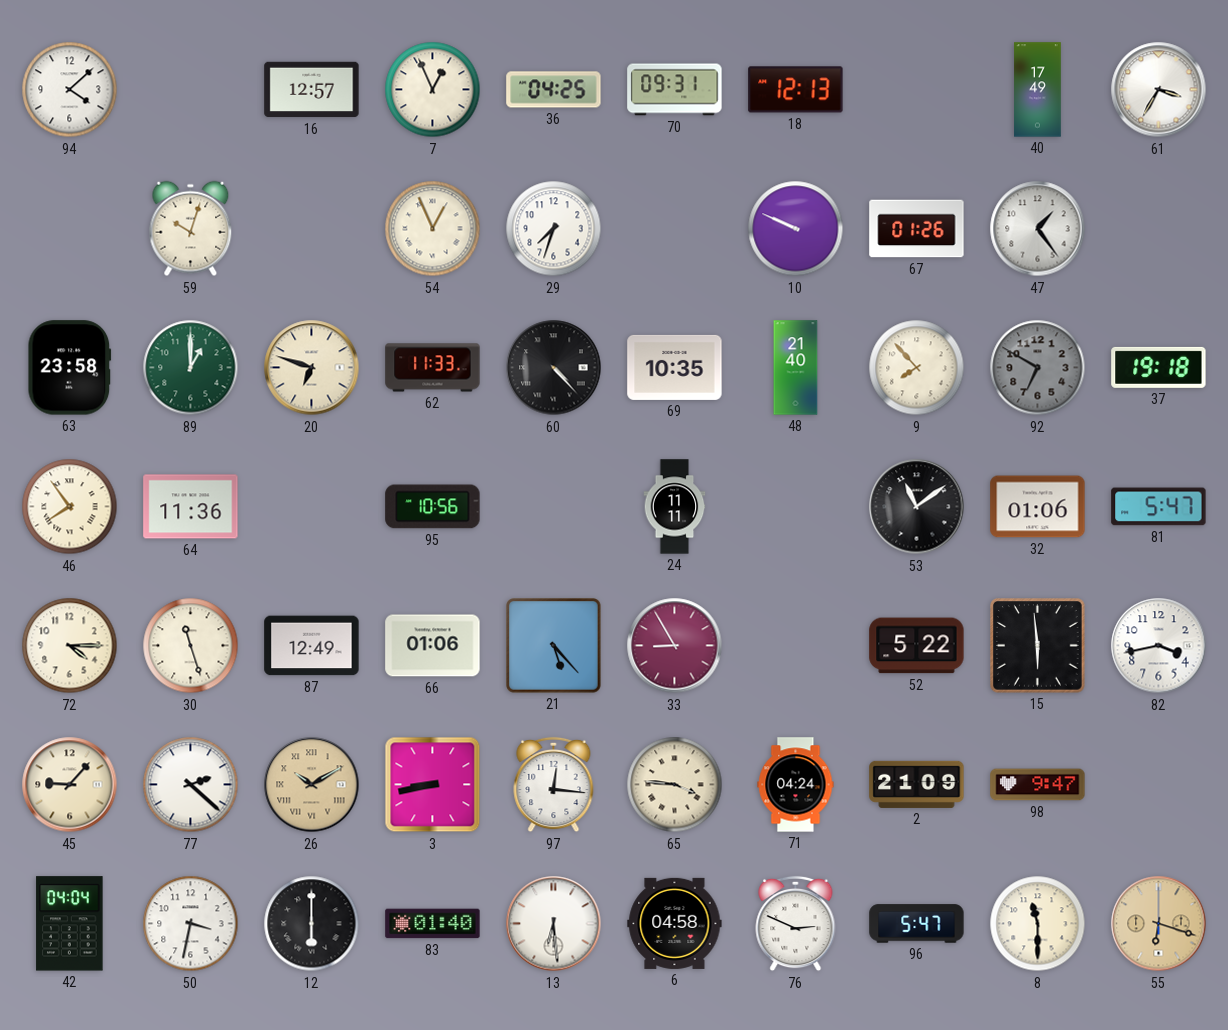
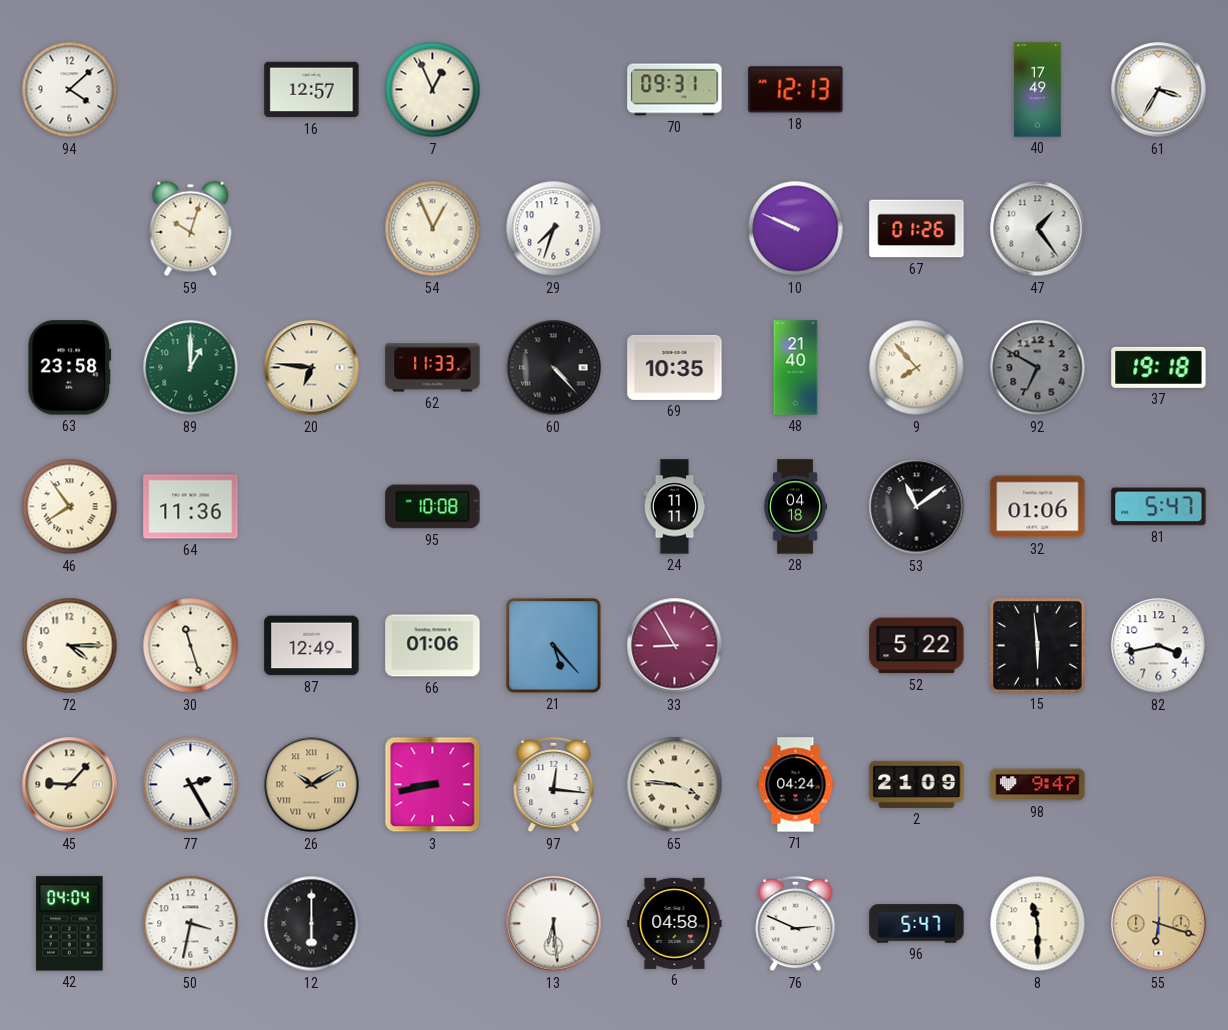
36: 04:25 -> none (554, 90)
20: 6:48 -> 6:46 (312, 368)
95: 10:56 -> 10:08 (433, 507)
28: none -> 04:18 (796, 507)
77: 2:22 -> 2:25 (191, 785)
83: 01:40 -> none (433, 924)
